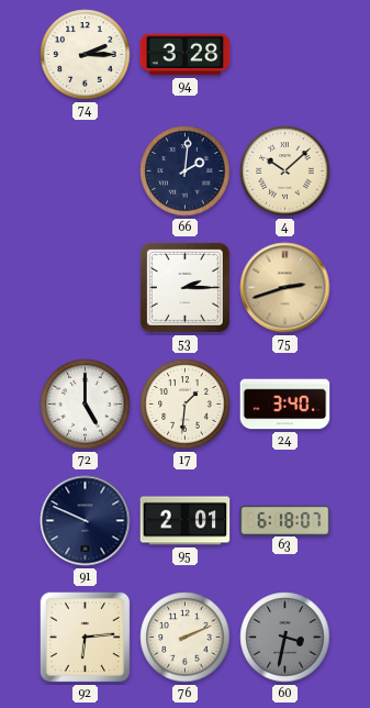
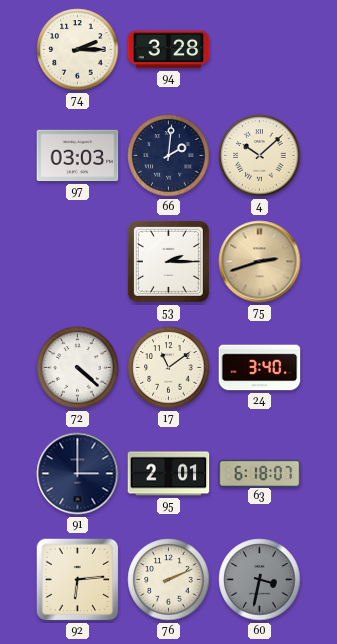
97: none -> 03:03 (78, 156)
72: 5:00 -> 4:22 (78, 368)
17: 1:31 -> 11:09 (169, 368)
91: 9:49 -> 3:00 (78, 474)
